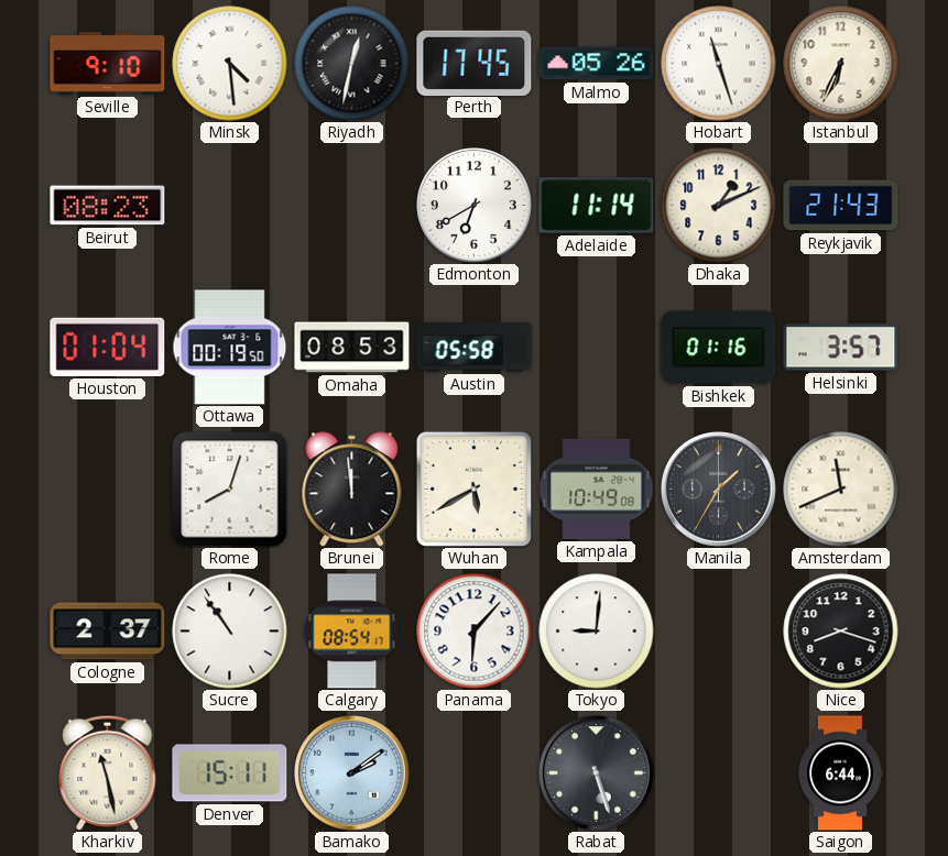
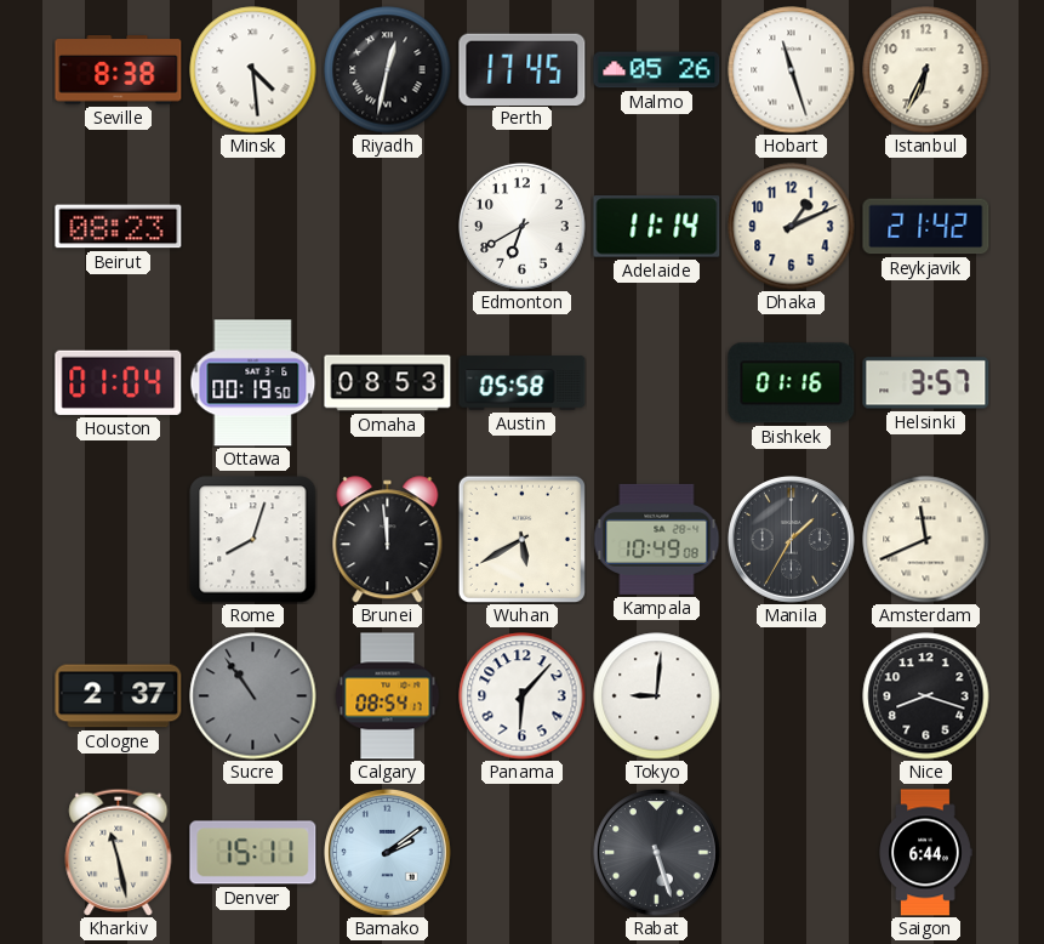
Seville: 9:10 -> 8:38 (119, 70)
Reykjavik: 21:43 -> 21:42 (926, 227)
Sucre dial: white -> grey (253, 696)
